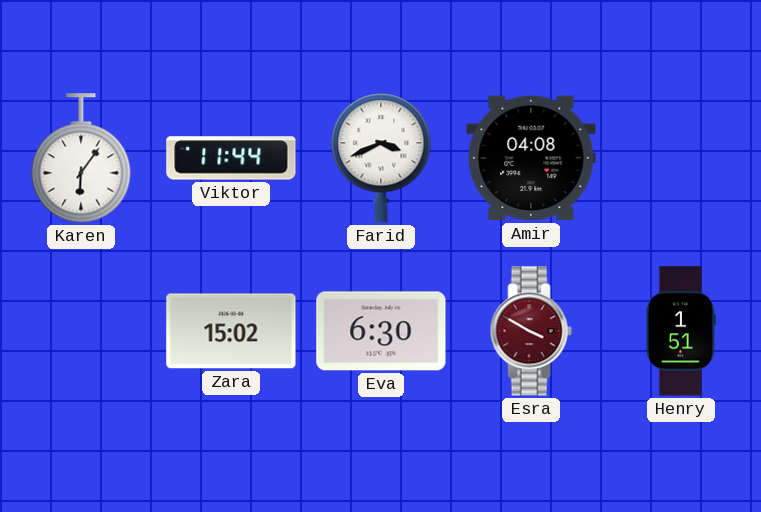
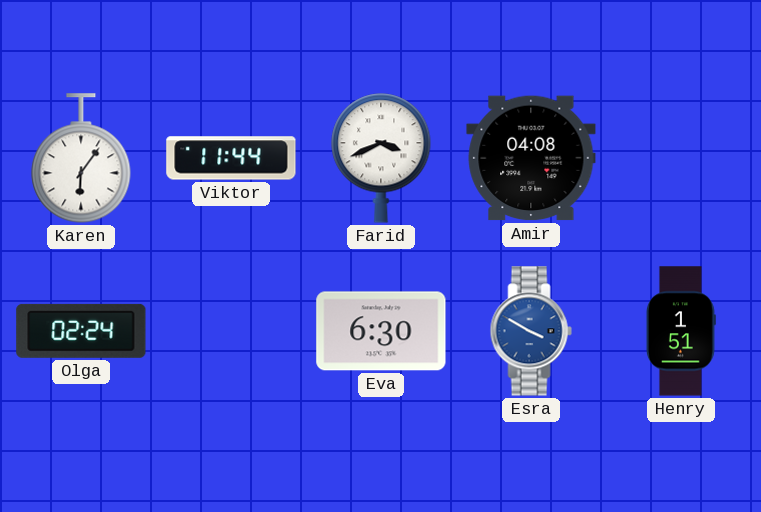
Olga: none -> 02:24 (81, 331)
Zara: 15:02 -> none (231, 331)
Esra dial: burgundy -> blue (531, 331)
